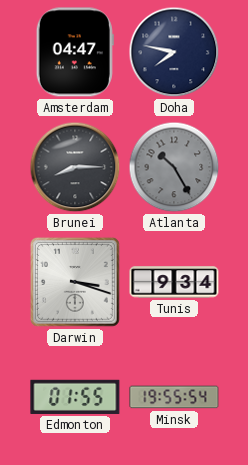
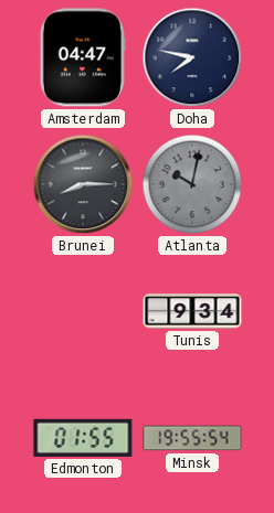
Atlanta: 10:25 -> 10:02 (192, 184)
Darwin: 3:18 -> none (75, 282)
